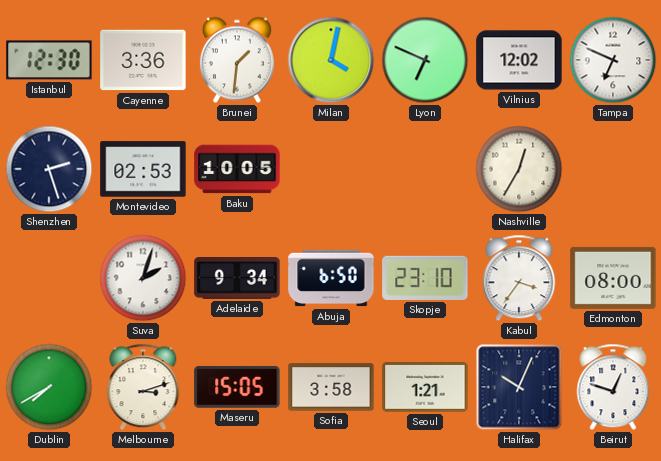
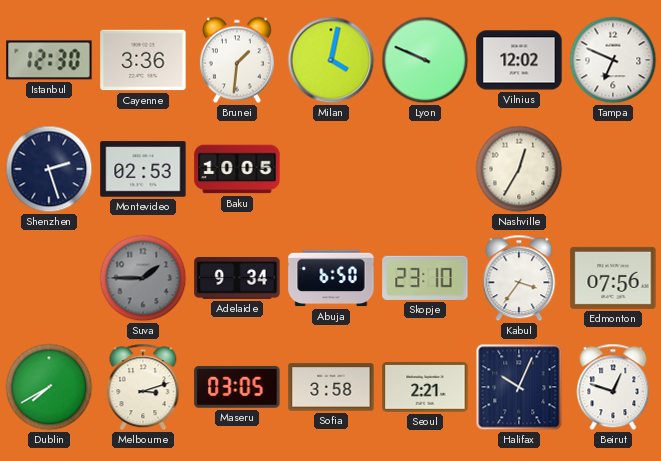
Lyon: 6:49 -> 9:49 (425, 60)
Suva: 2:03 -> 1:45 (143, 278)
Suva dial: white -> grey (143, 278)
Edmonton: 08:00 -> 07:56 (613, 278)
Maseru: 15:05 -> 03:05 (237, 387)
Seoul: 1:21 -> 2:21 (425, 388)
